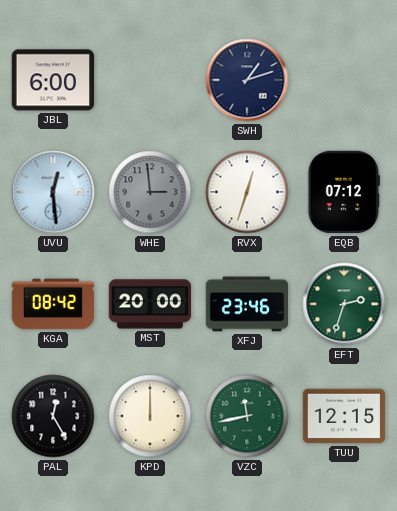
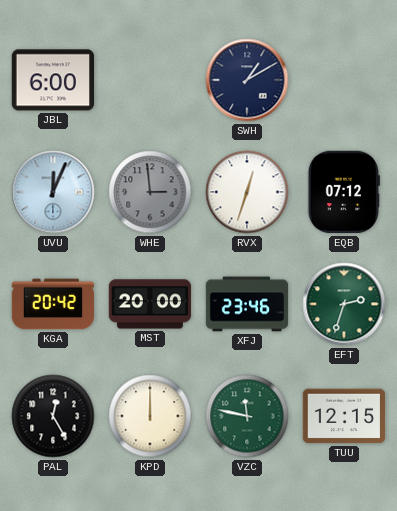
SWH: 1:12 -> 1:10 (247, 80)
UVU: 12:29 -> 12:04 (53, 192)
KGA: 08:42 -> 20:42 (53, 304)
VZC: 11:43 -> 11:47 (247, 416)
